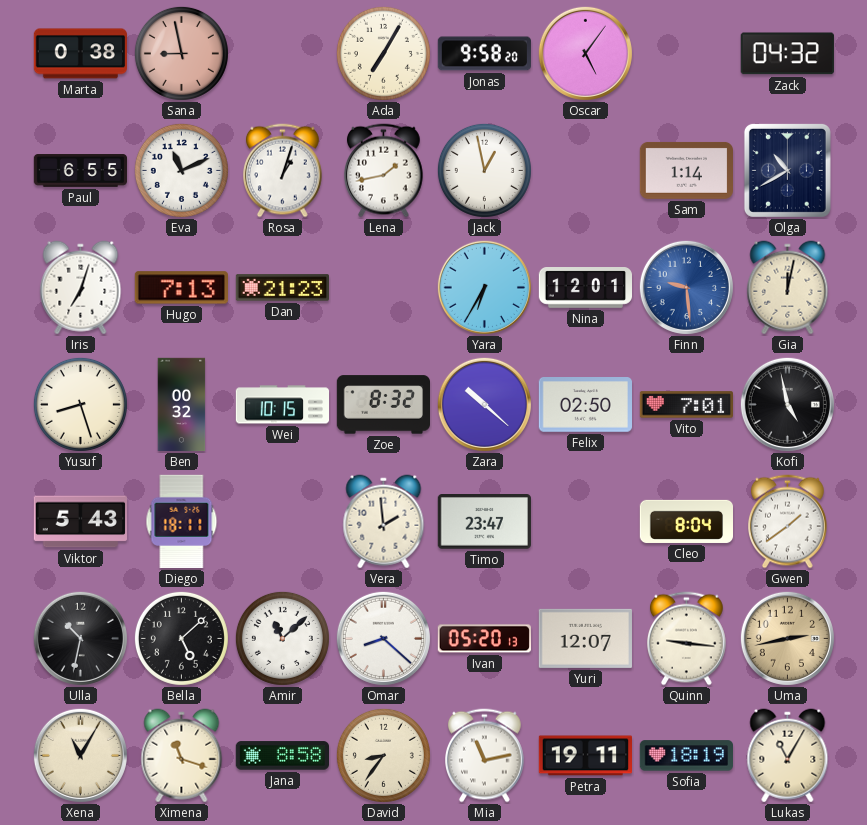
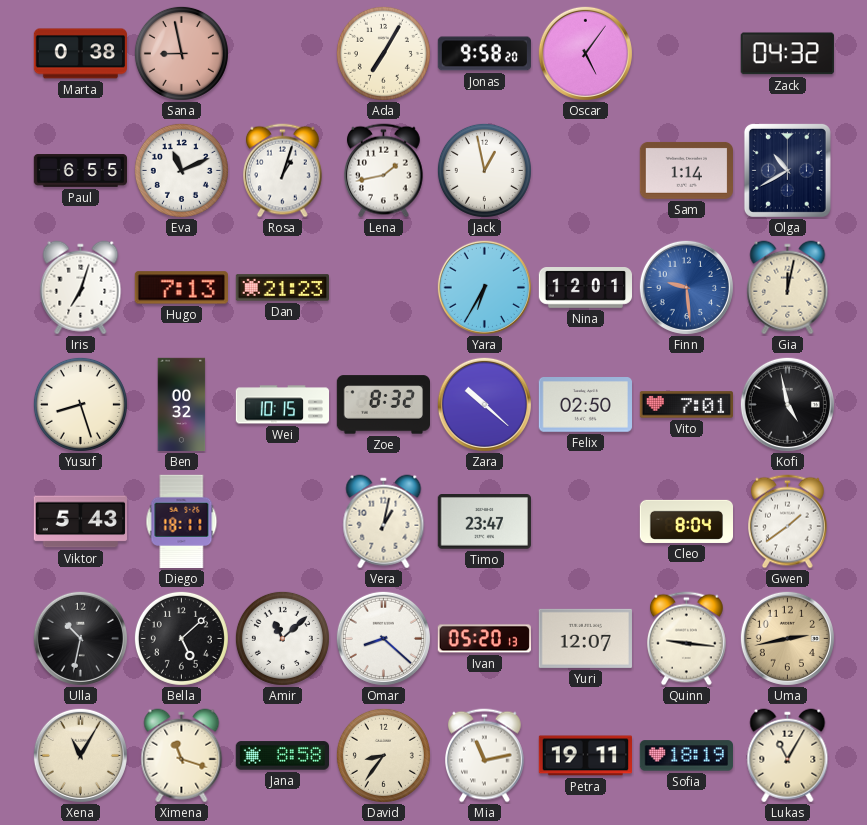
Vera: 1:59 -> 1:02 (384, 522)
